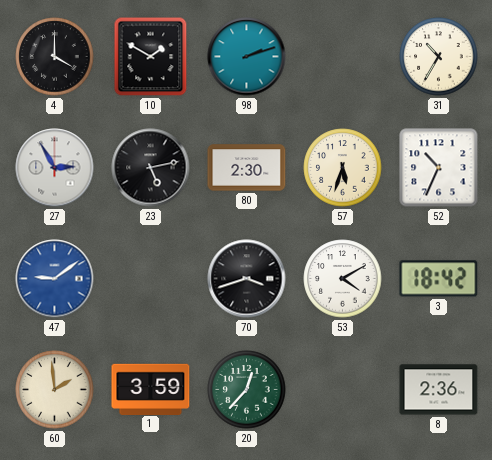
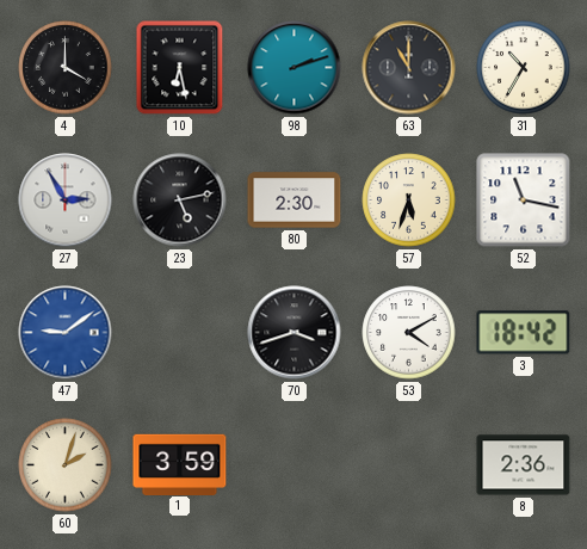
10: 1:50 -> 6:28 (180, 68)
63: none -> 11:00 (409, 68)
52: 10:34 -> 11:17 (524, 201)
60: 1:59 -> 2:03 (66, 465)
20: 12:37 -> none (247, 390)
